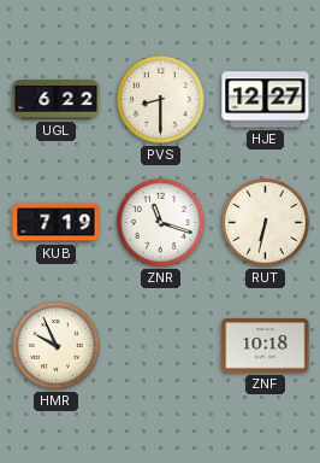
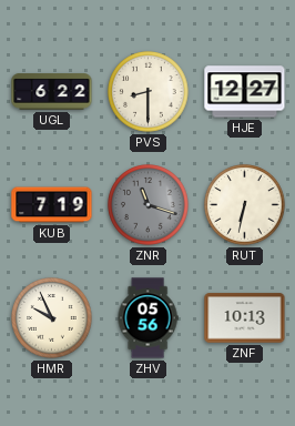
ZNR dial: white -> grey (149, 205)
ZHV: none -> 05:56 (147, 318)
ZNF: 10:18 -> 10:13 (245, 318)
